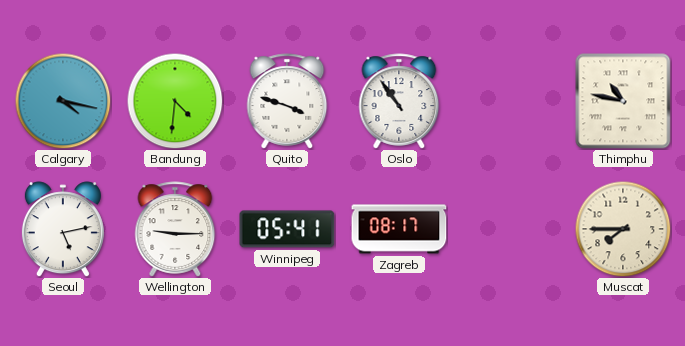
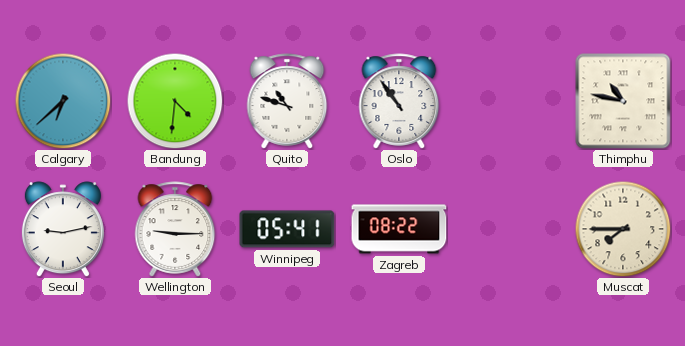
Calgary: 4:17 -> 6:38 (63, 101)
Quito: 3:48 -> 10:48 (287, 101)
Seoul: 5:13 -> 9:13 (63, 229)
Zagreb: 08:17 -> 08:22 (399, 229)
